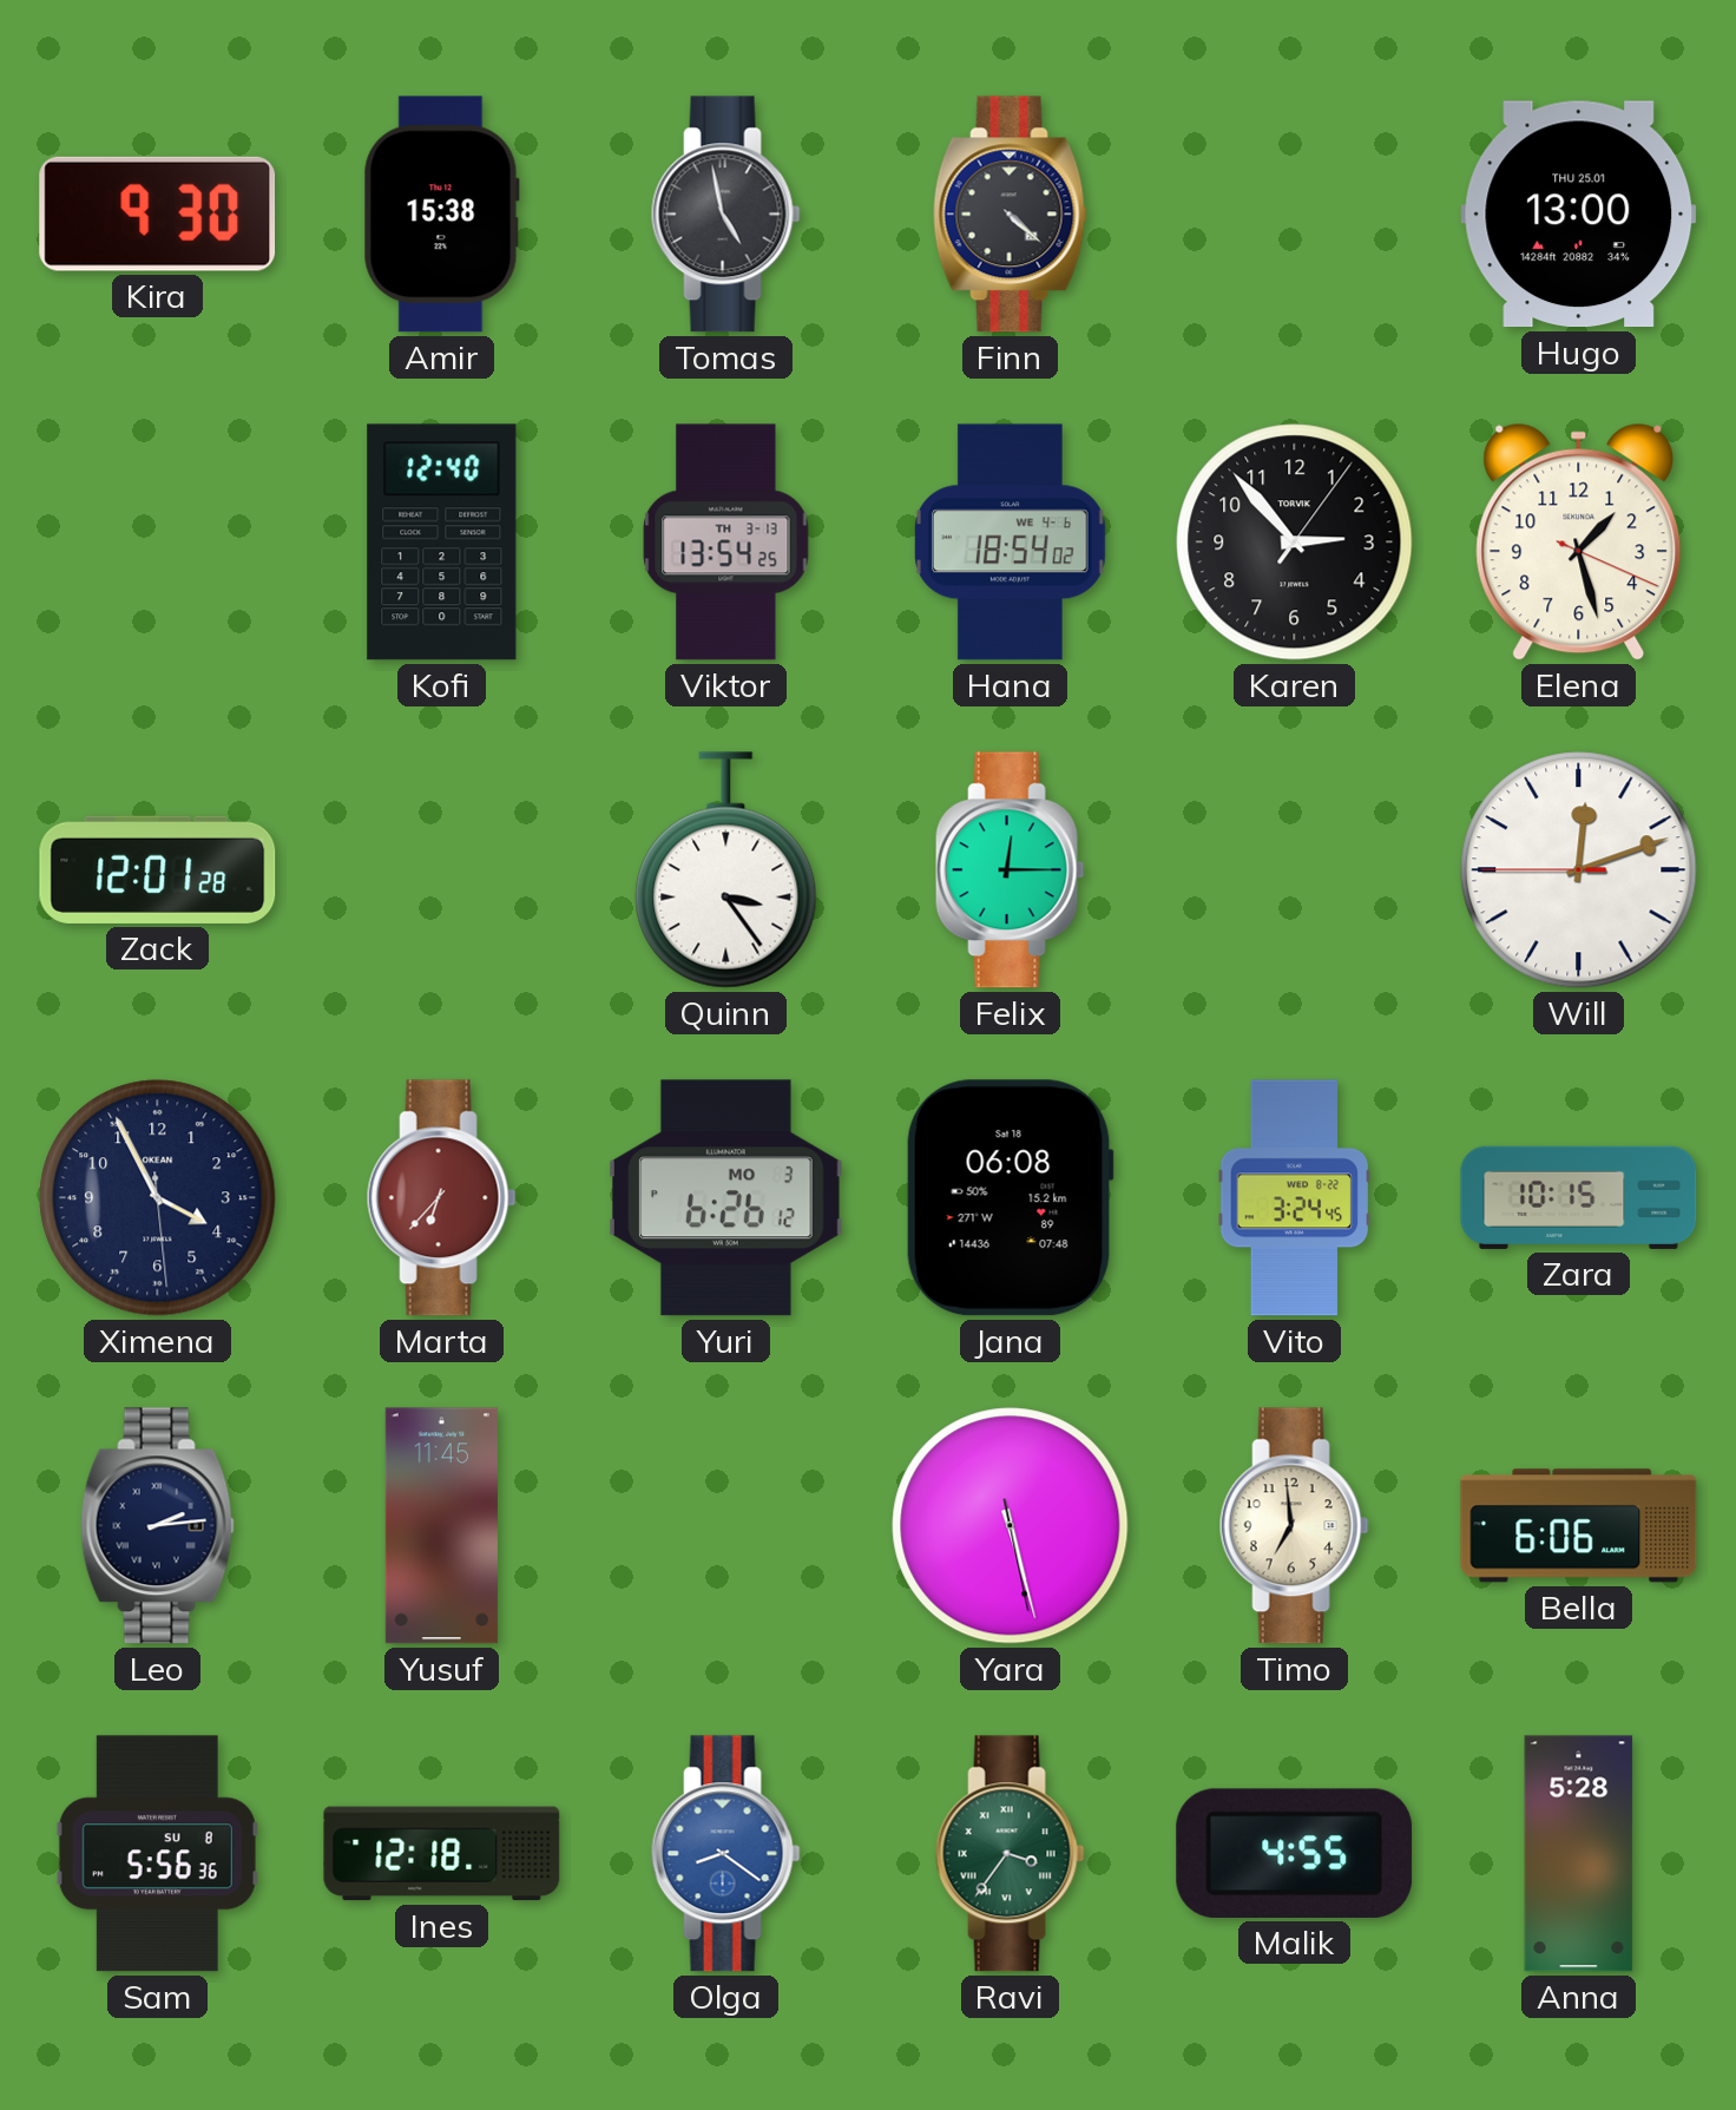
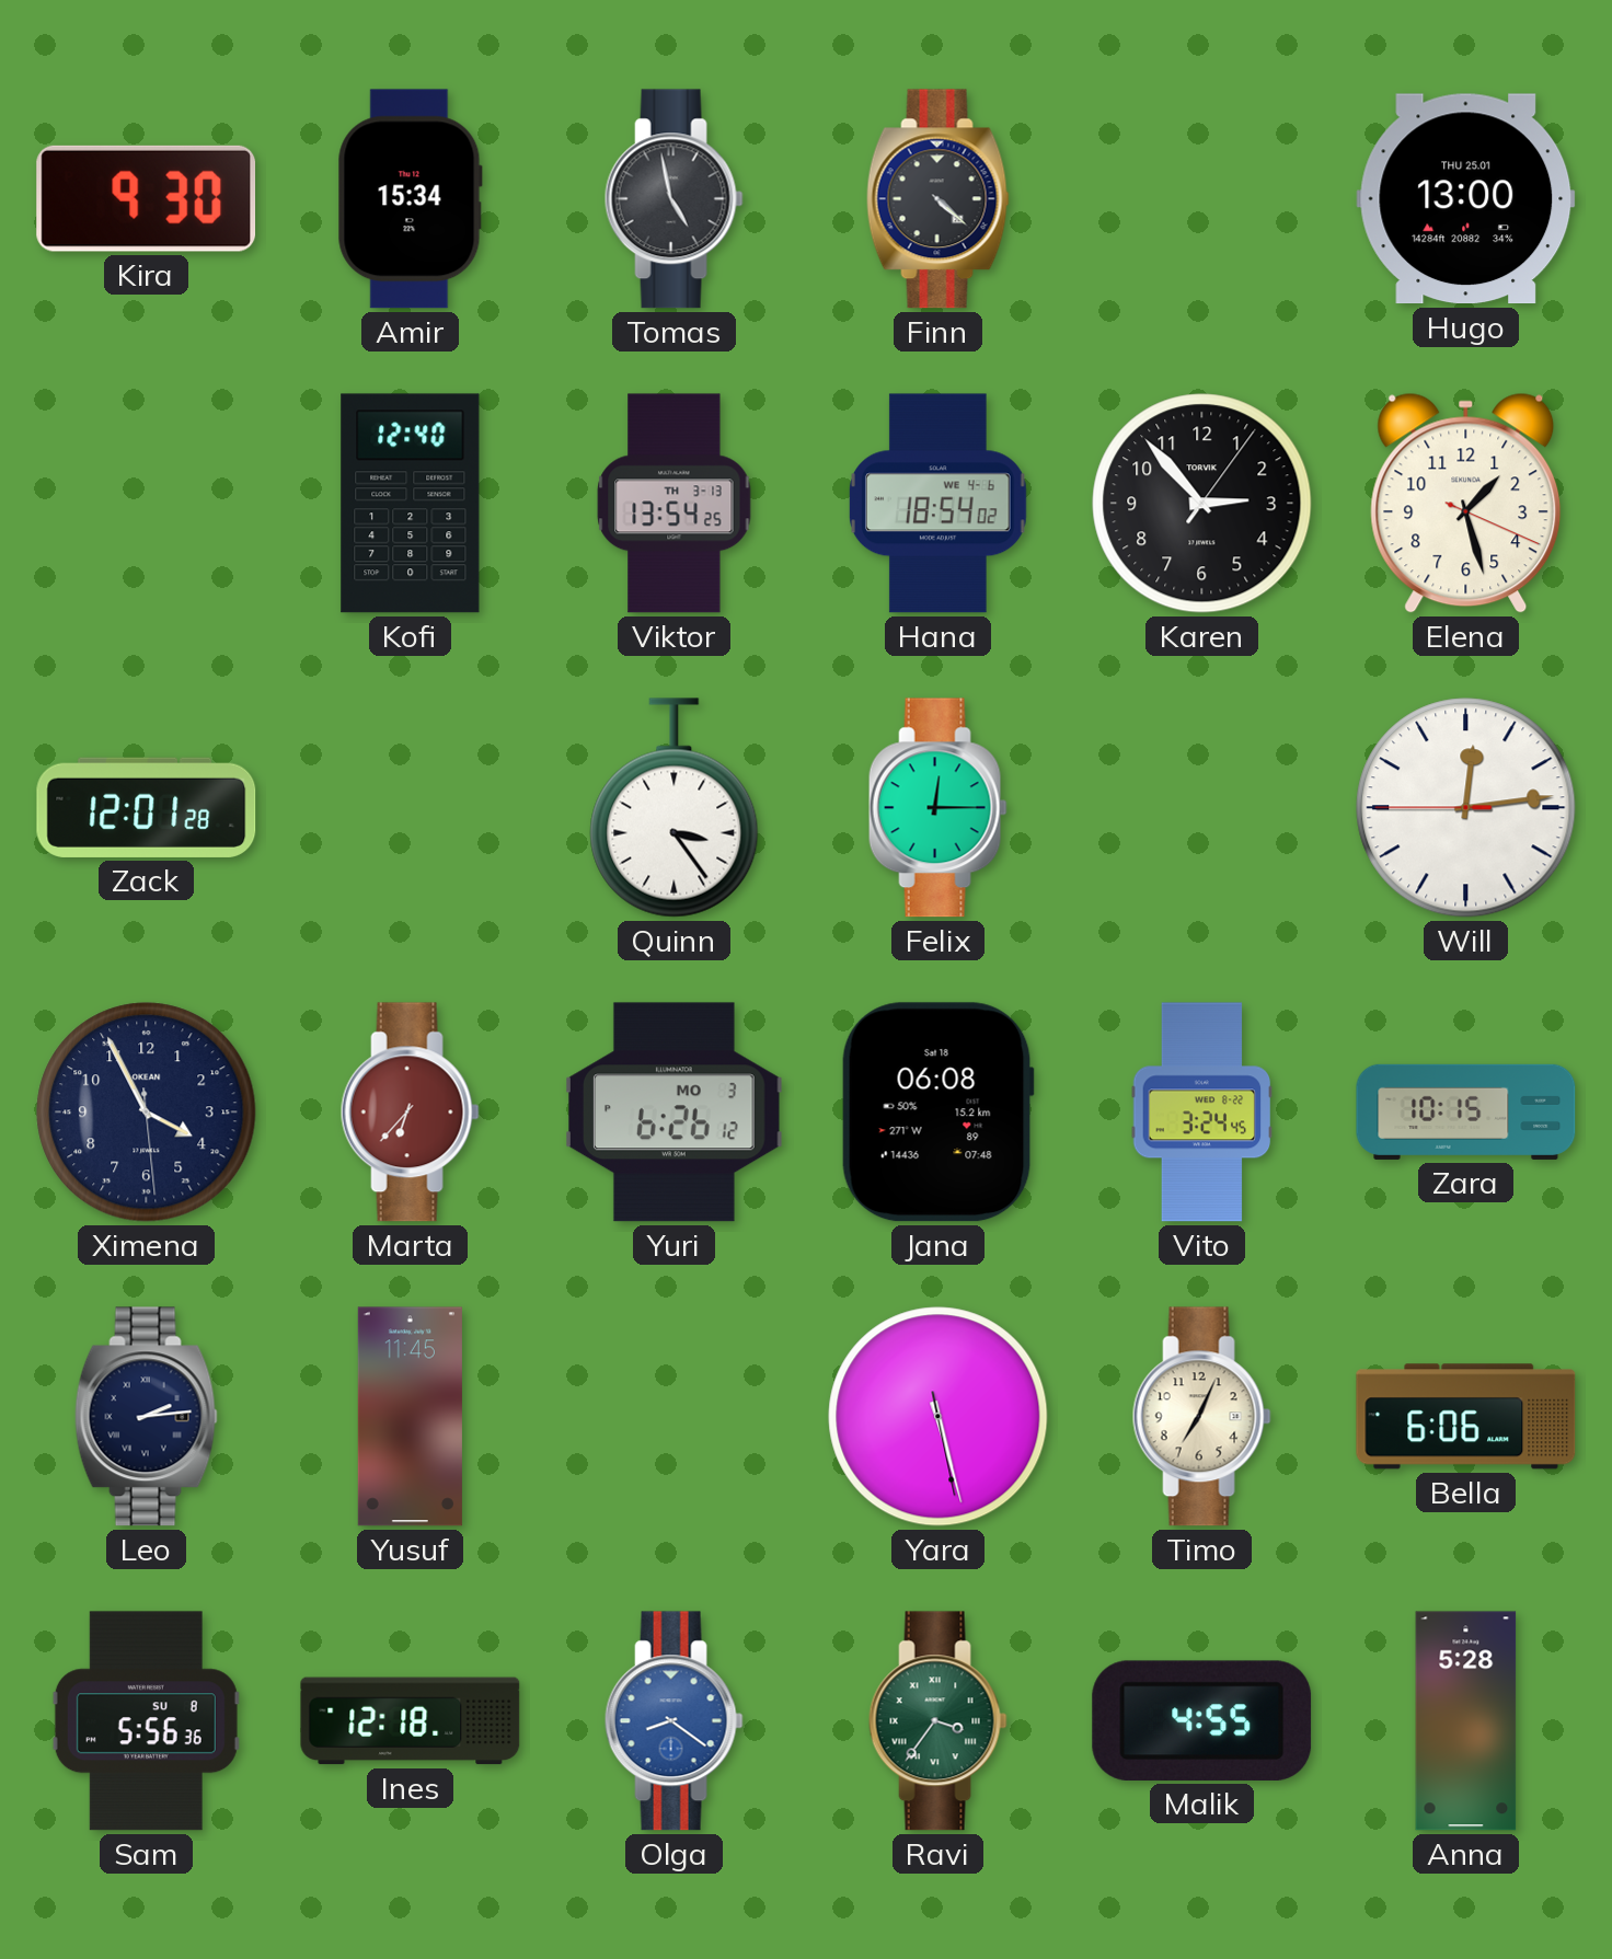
Amir: 15:38 -> 15:34 (410, 199)
Will: 12:11 -> 12:13 (1466, 808)
Timo: 6:59 -> 7:04 (1201, 1417)
